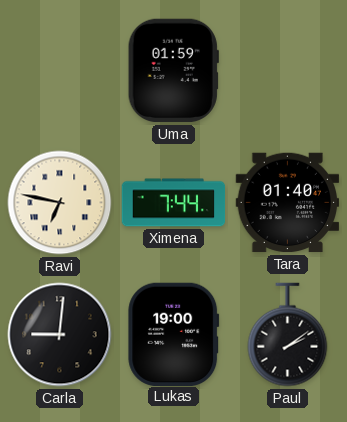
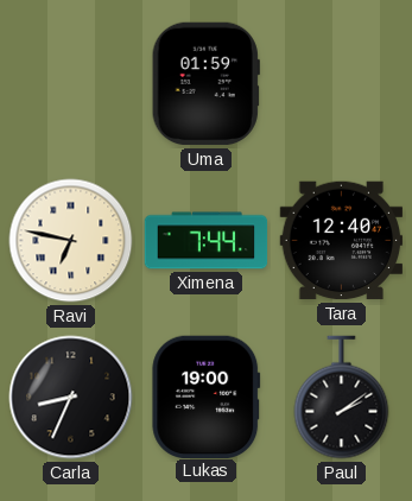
Tara: 01:40 -> 12:40 (342, 241)
Carla: 9:01 -> 8:34 (71, 398)
